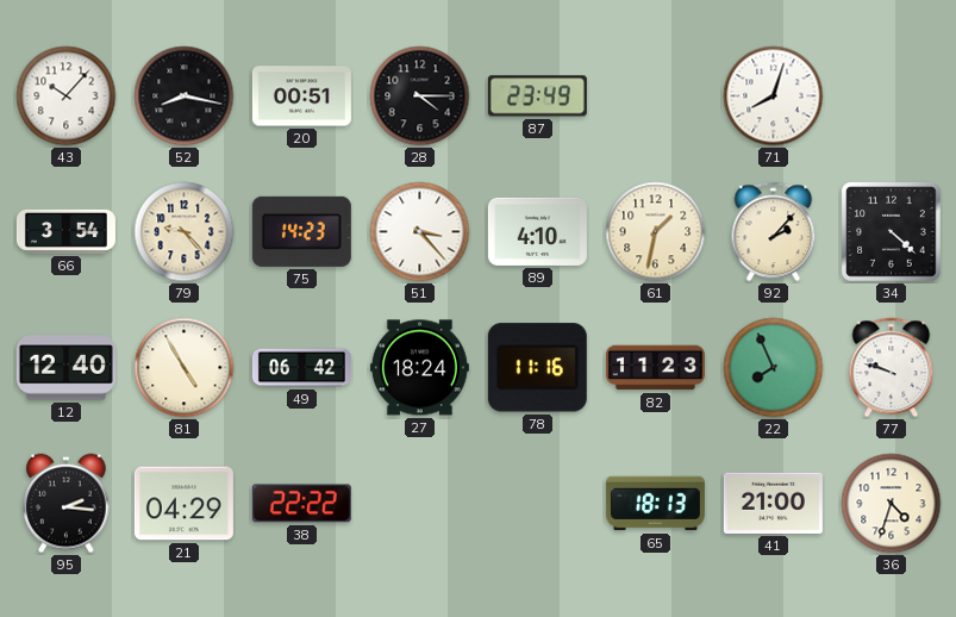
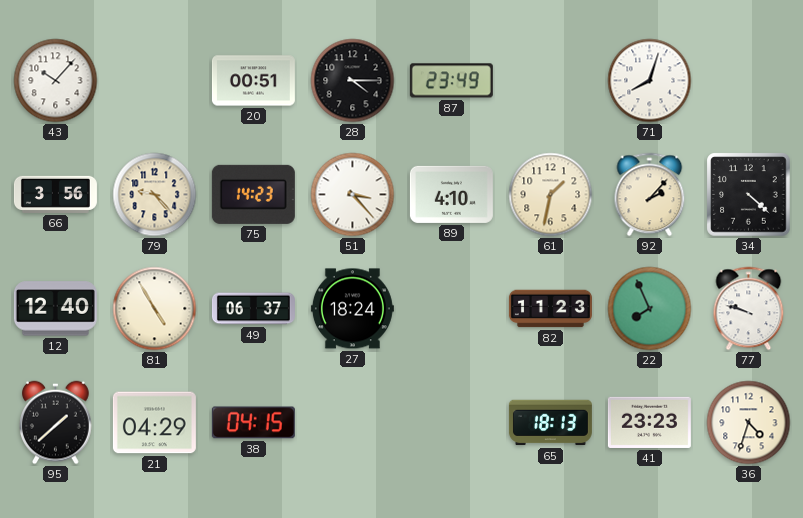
52: 8:17 -> none (185, 96)
66: 3:54 -> 3:56 (55, 194)
49: 06:42 -> 06:37 (253, 309)
78: 11:16 -> none (537, 368)
95: 2:16 -> 1:38 (56, 423)
38: 22:22 -> 04:15 (253, 423)
41: 21:00 -> 23:23 (649, 422)
